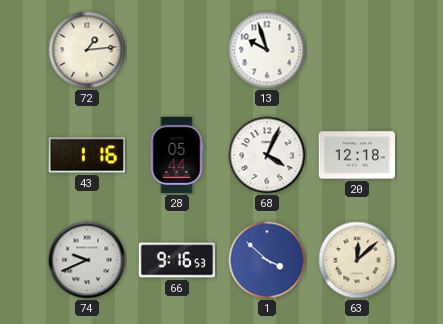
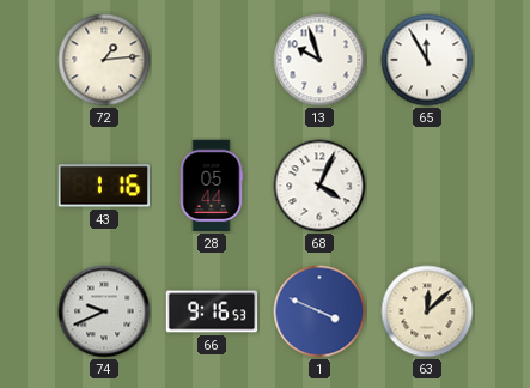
65: none -> 11:55 (427, 60)
20: 12:18 -> none (357, 155)
1: 3:52 -> 3:49 (319, 311)
